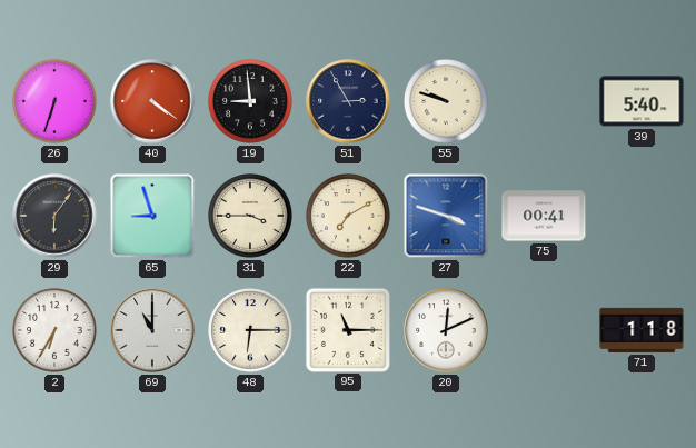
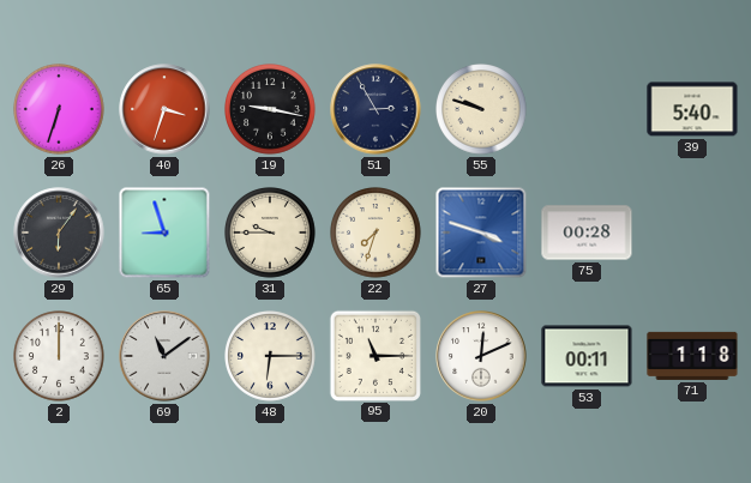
40: 4:21 -> 3:33 (164, 109)
19: 8:59 -> 9:17 (271, 110)
31: 3:45 -> 9:45 (271, 234)
22: 7:10 -> 7:33 (377, 234)
75: 00:41 -> 00:28 (587, 233)
2: 6:35 -> 12:00 (60, 357)
69: 11:00 -> 11:09 (164, 356)
53: none -> 00:11 (587, 356)
